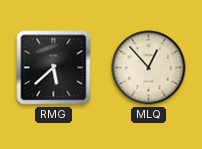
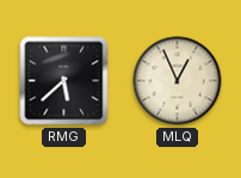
MLQ: 12:53 -> 12:56 (178, 81)
